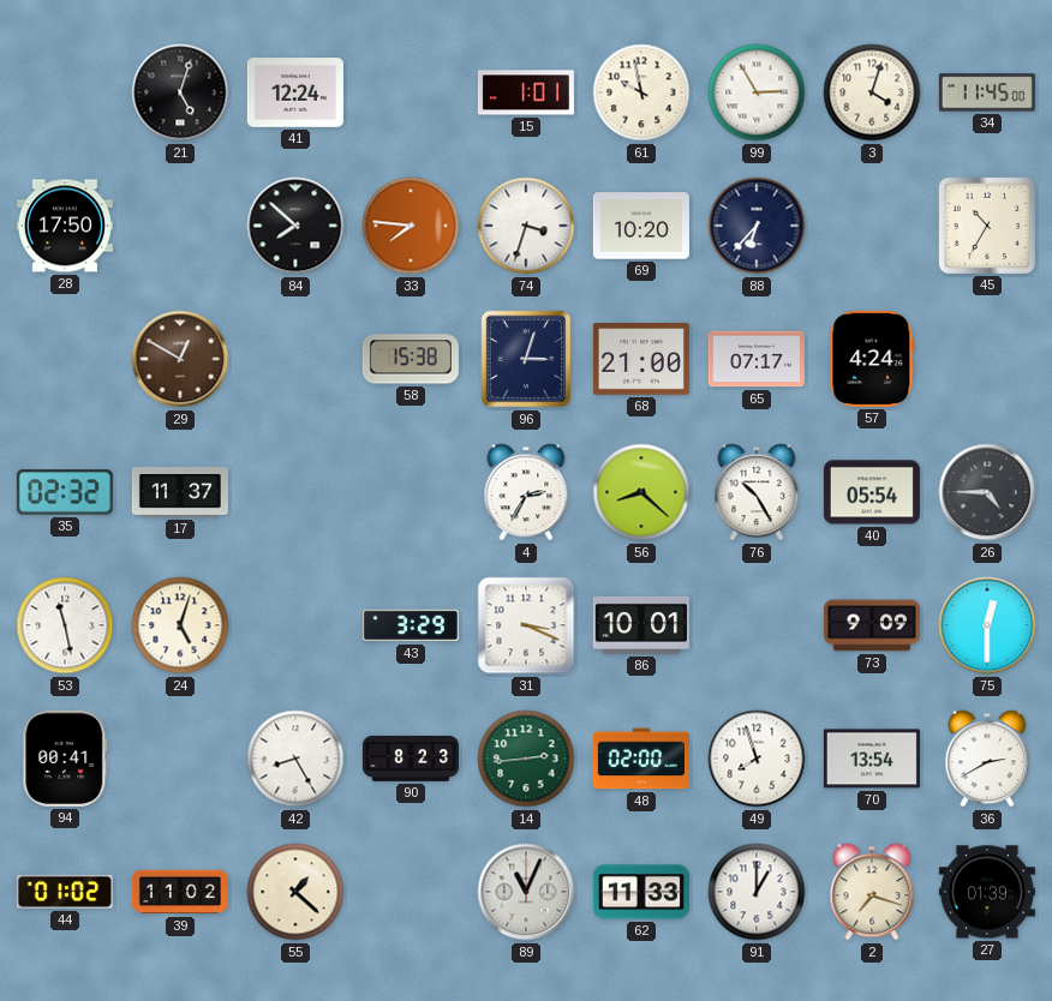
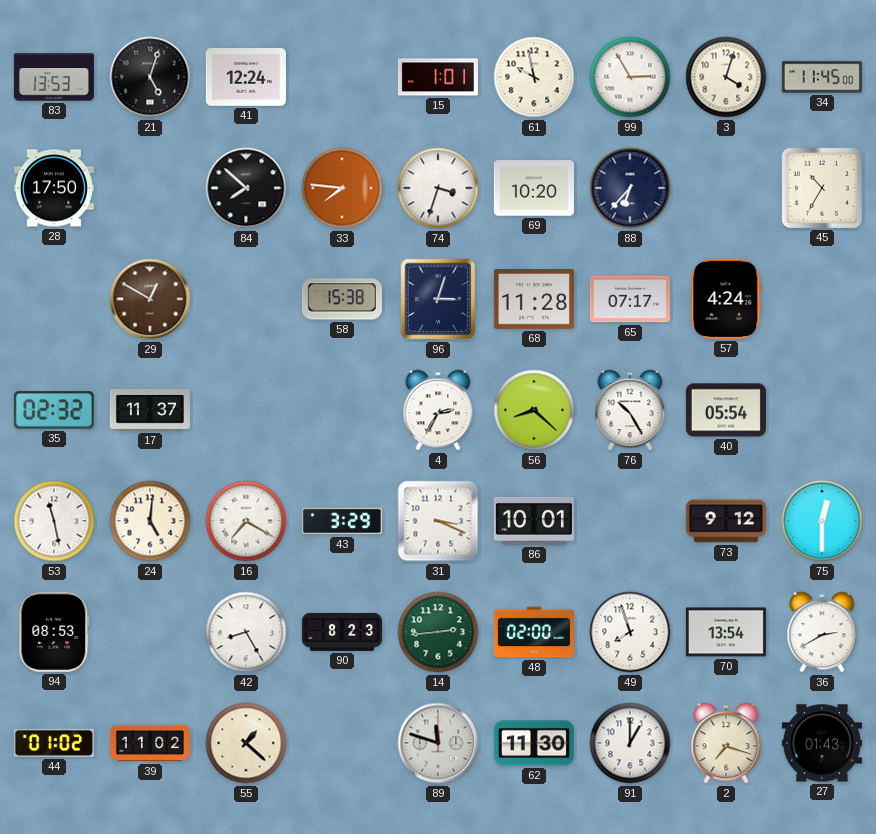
83: none -> 13:53 (54, 77)
68: 21:00 -> 11:28 (534, 300)
26: 4:45 -> none (987, 492)
24: 5:03 -> 5:01 (150, 521)
16: none -> 7:20 (246, 521)
73: 9:09 -> 9:12 (726, 521)
94: 00:41 -> 08:53 (54, 632)
89: 11:04 -> 11:48 (438, 743)
62: 11:33 -> 11:30 (534, 743)
27: 01:39 -> 01:43 (822, 743)
